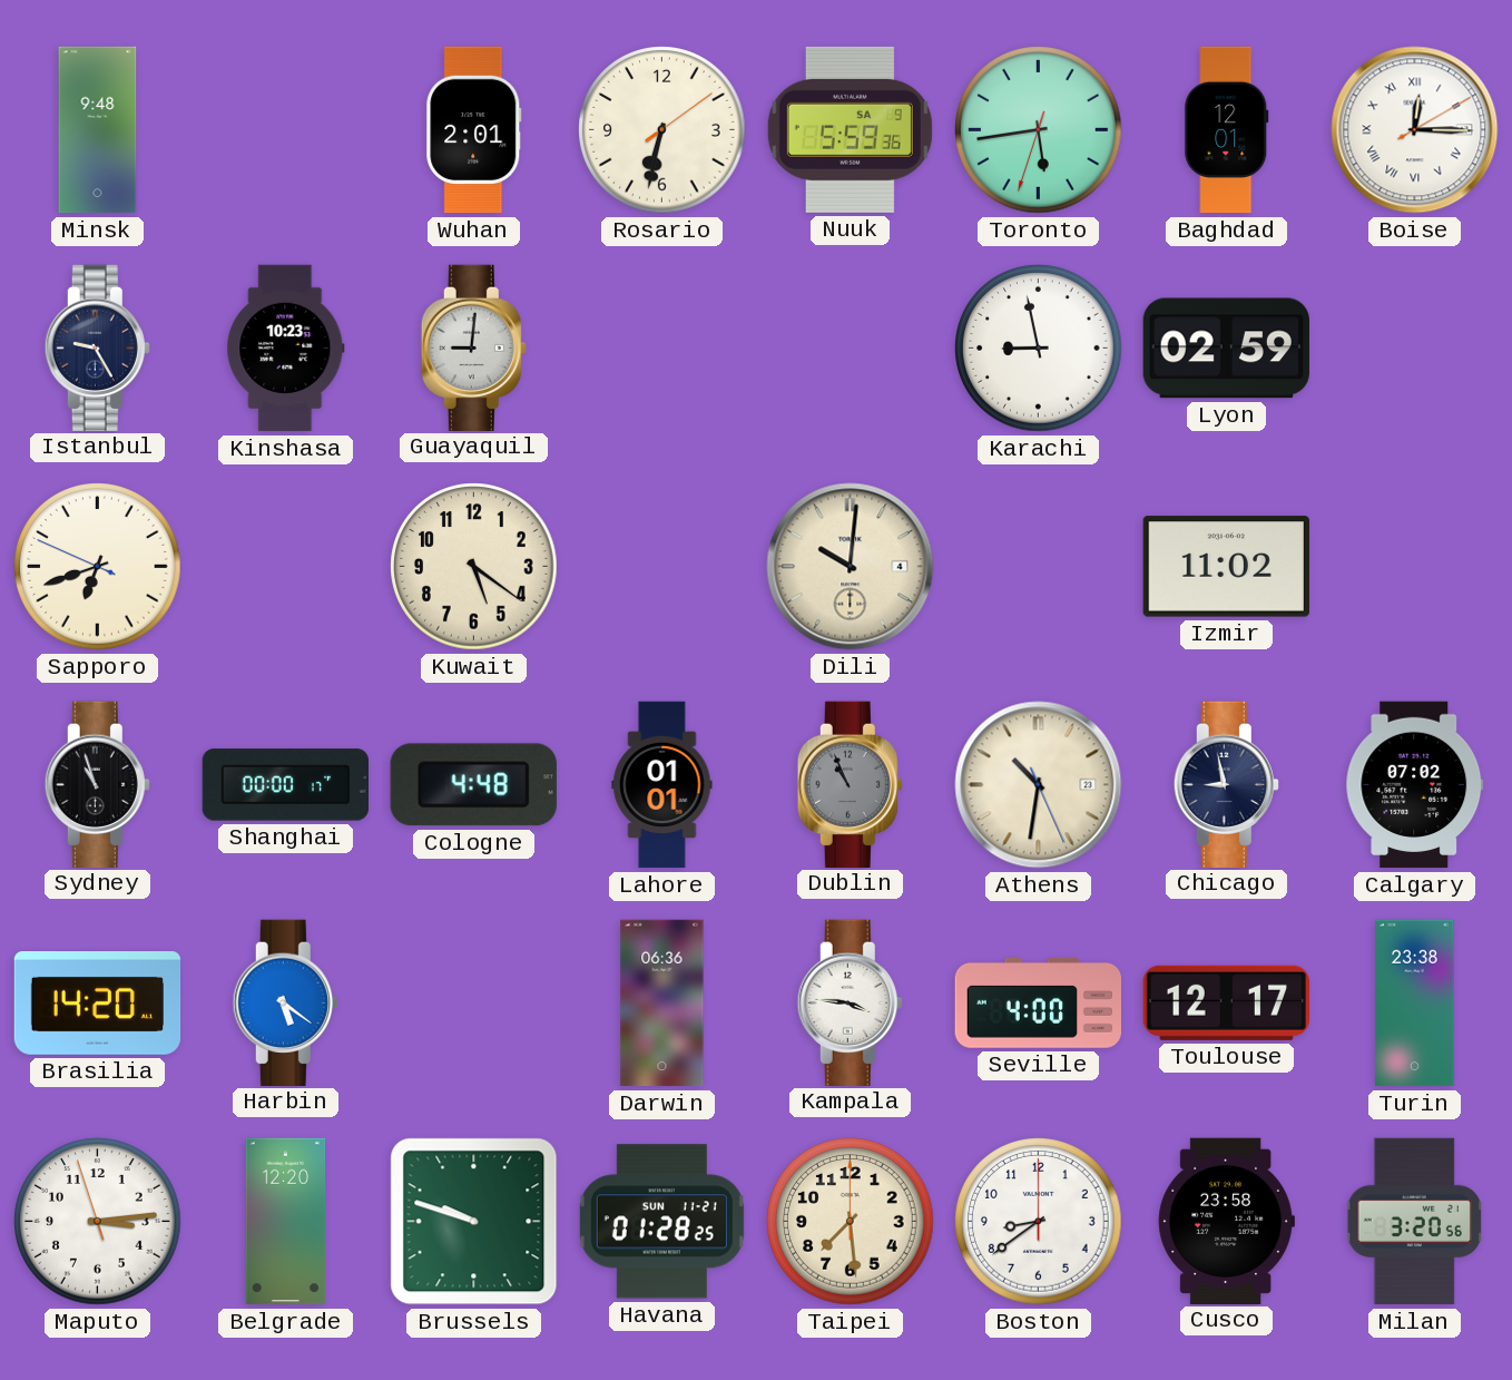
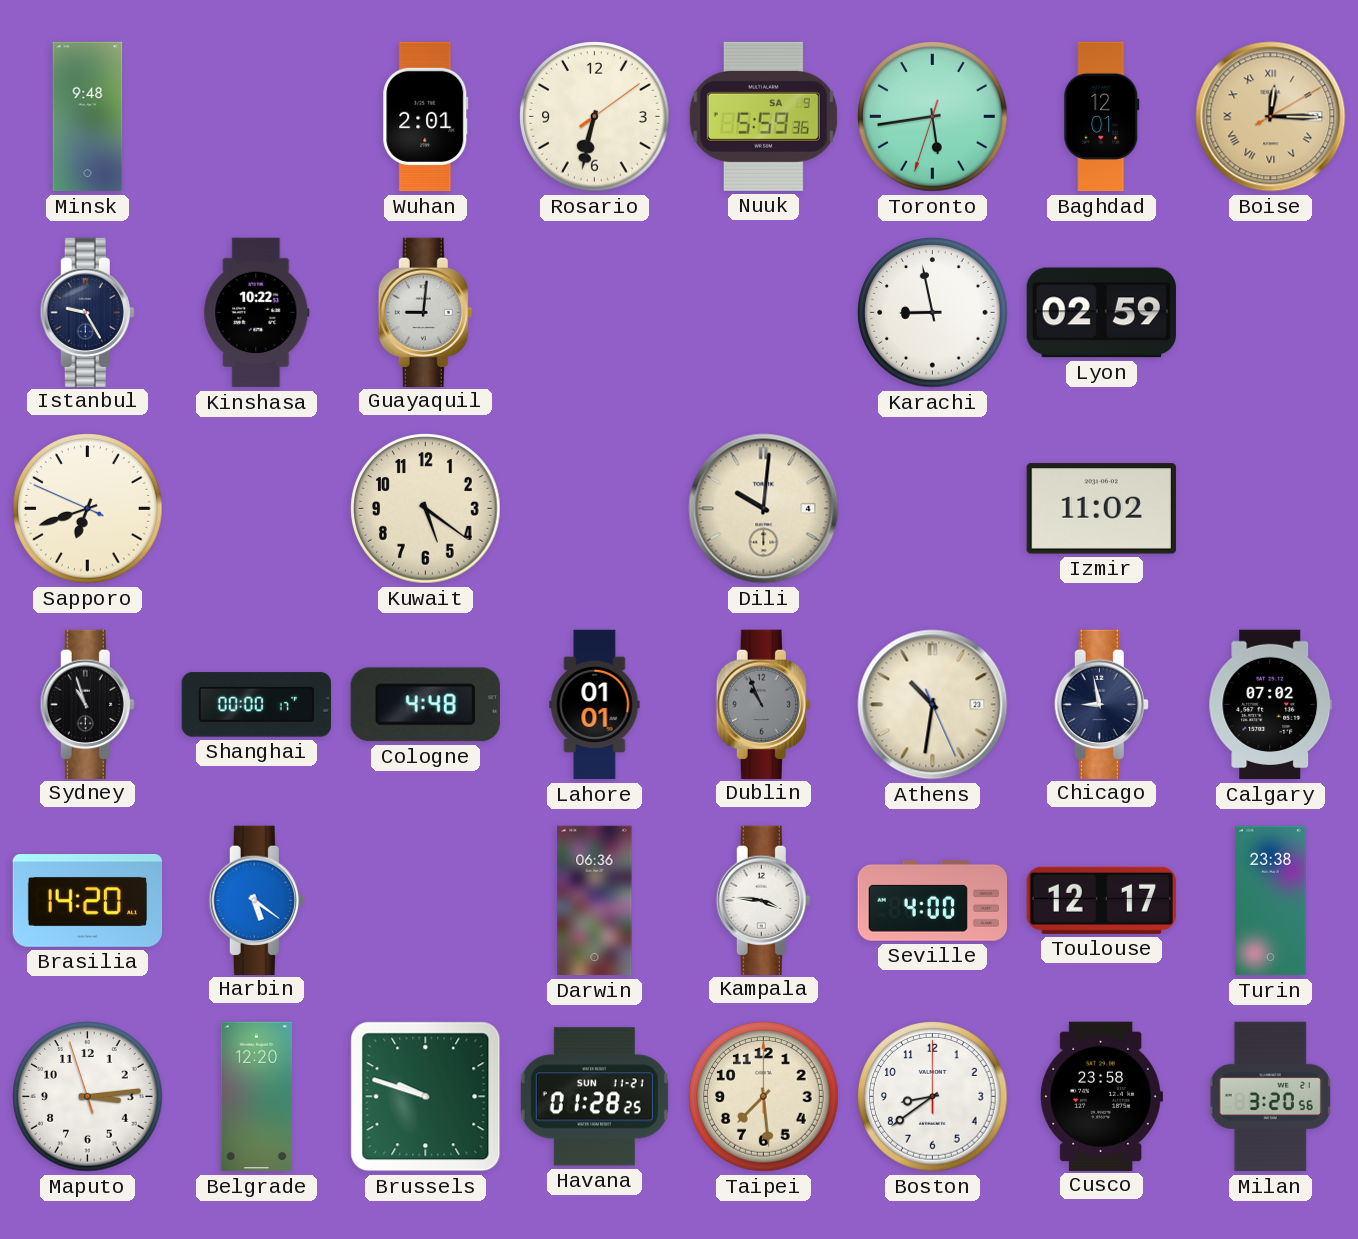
Boise dial: white -> champagne (1271, 117)
Kinshasa: 10:23 -> 10:22 (257, 313)
